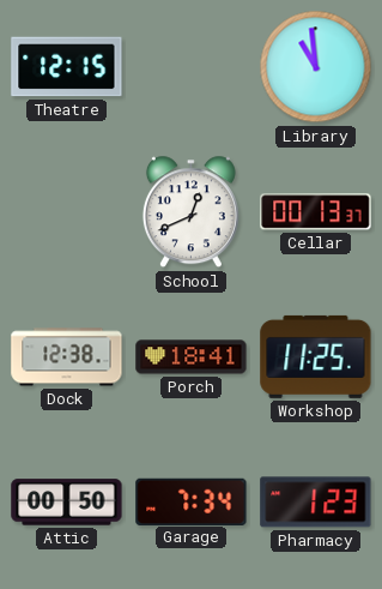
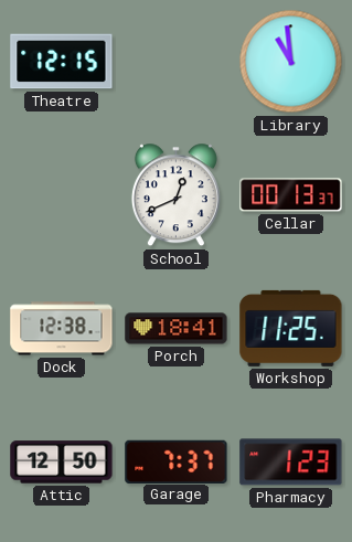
Attic: 00:50 -> 12:50 (62, 463)
Garage: 7:34 -> 7:37 (177, 461)
